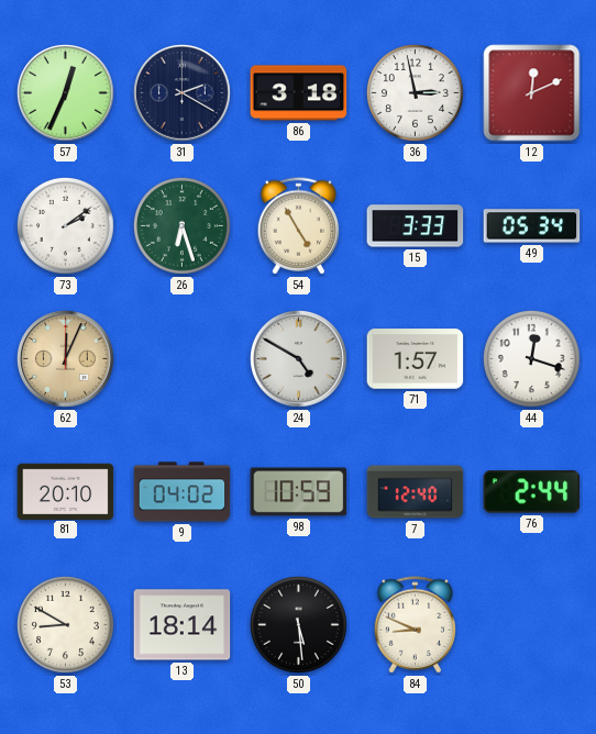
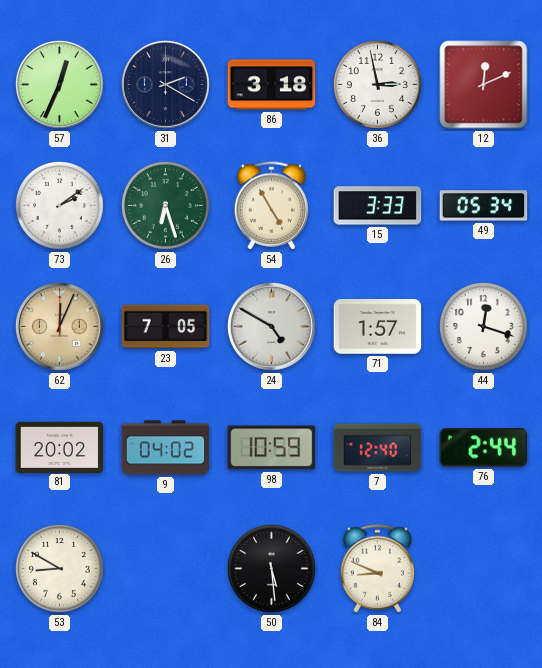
23: none -> 7:05 (166, 327)
81: 20:10 -> 20:02 (60, 447)
13: 18:14 -> none (183, 625)
